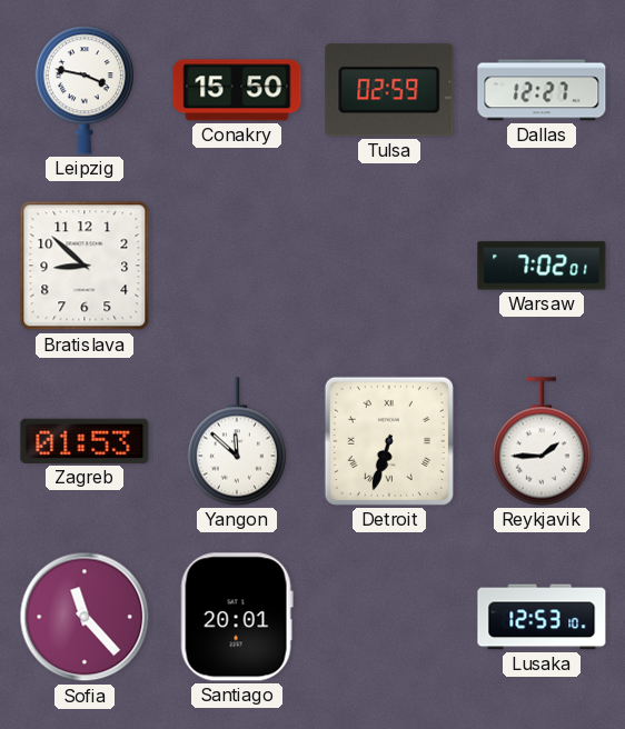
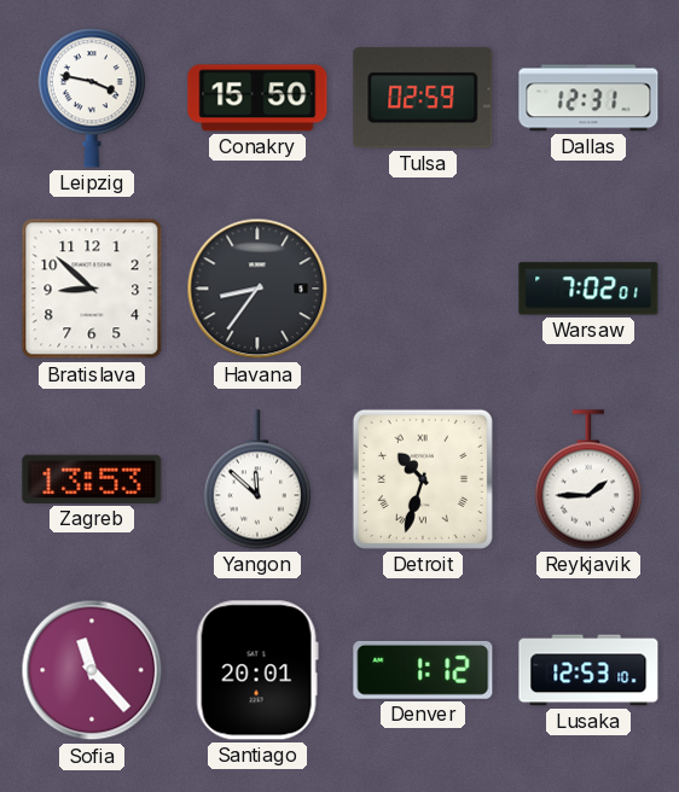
Dallas: 12:27 -> 12:31 (588, 98)
Havana: none -> 8:36 (257, 289)
Zagreb: 01:53 -> 13:53 (92, 479)
Detroit: 6:33 -> 10:33 (423, 479)
Denver: none -> 1:12 (423, 670)
